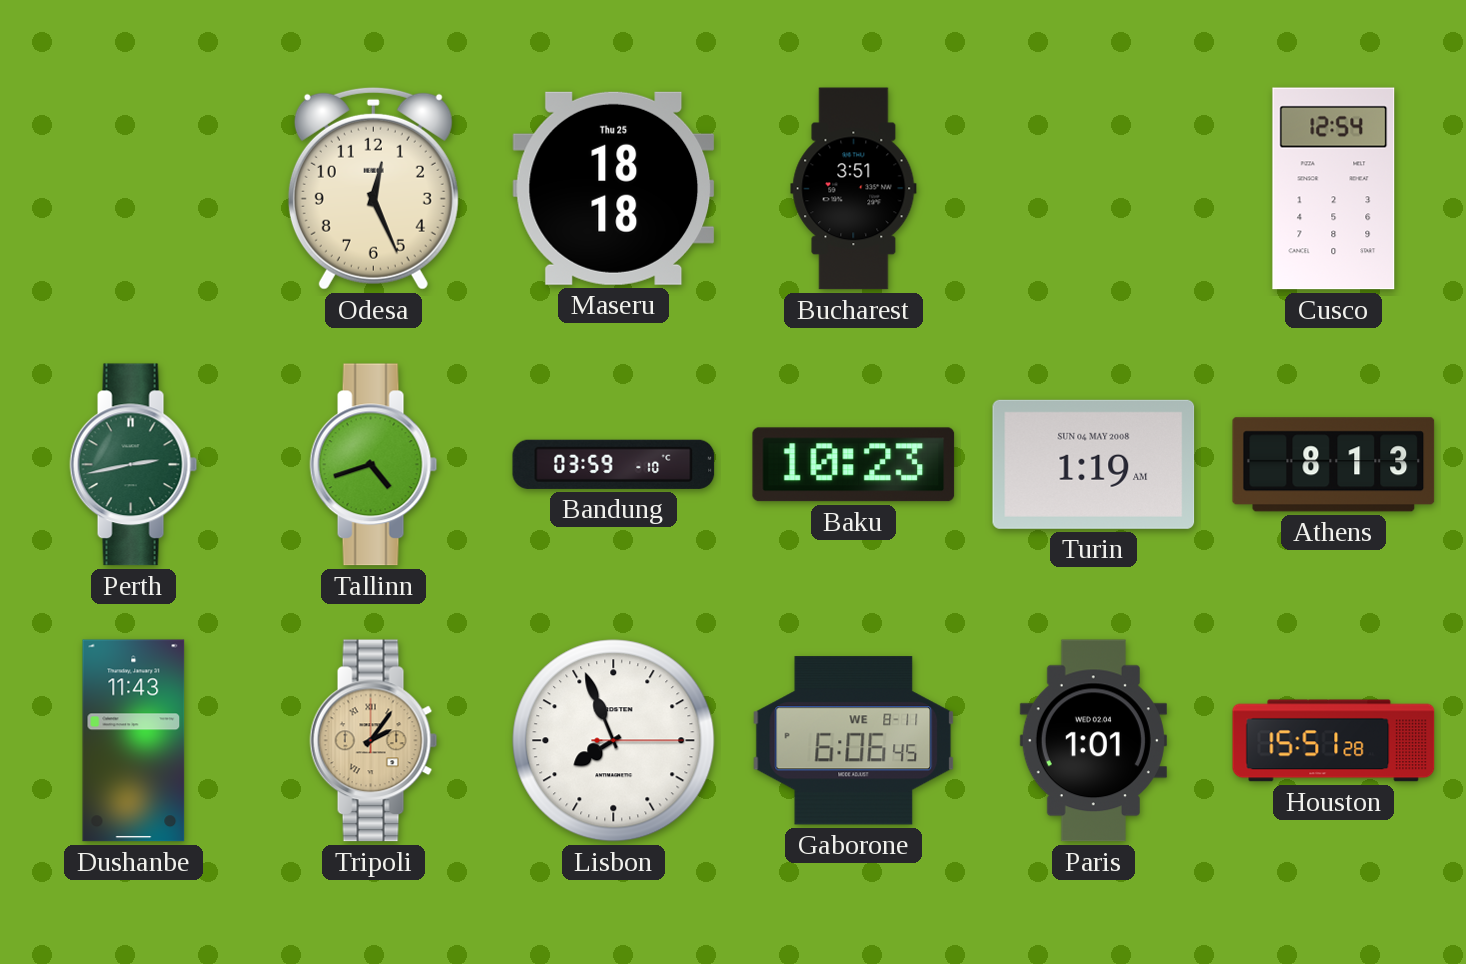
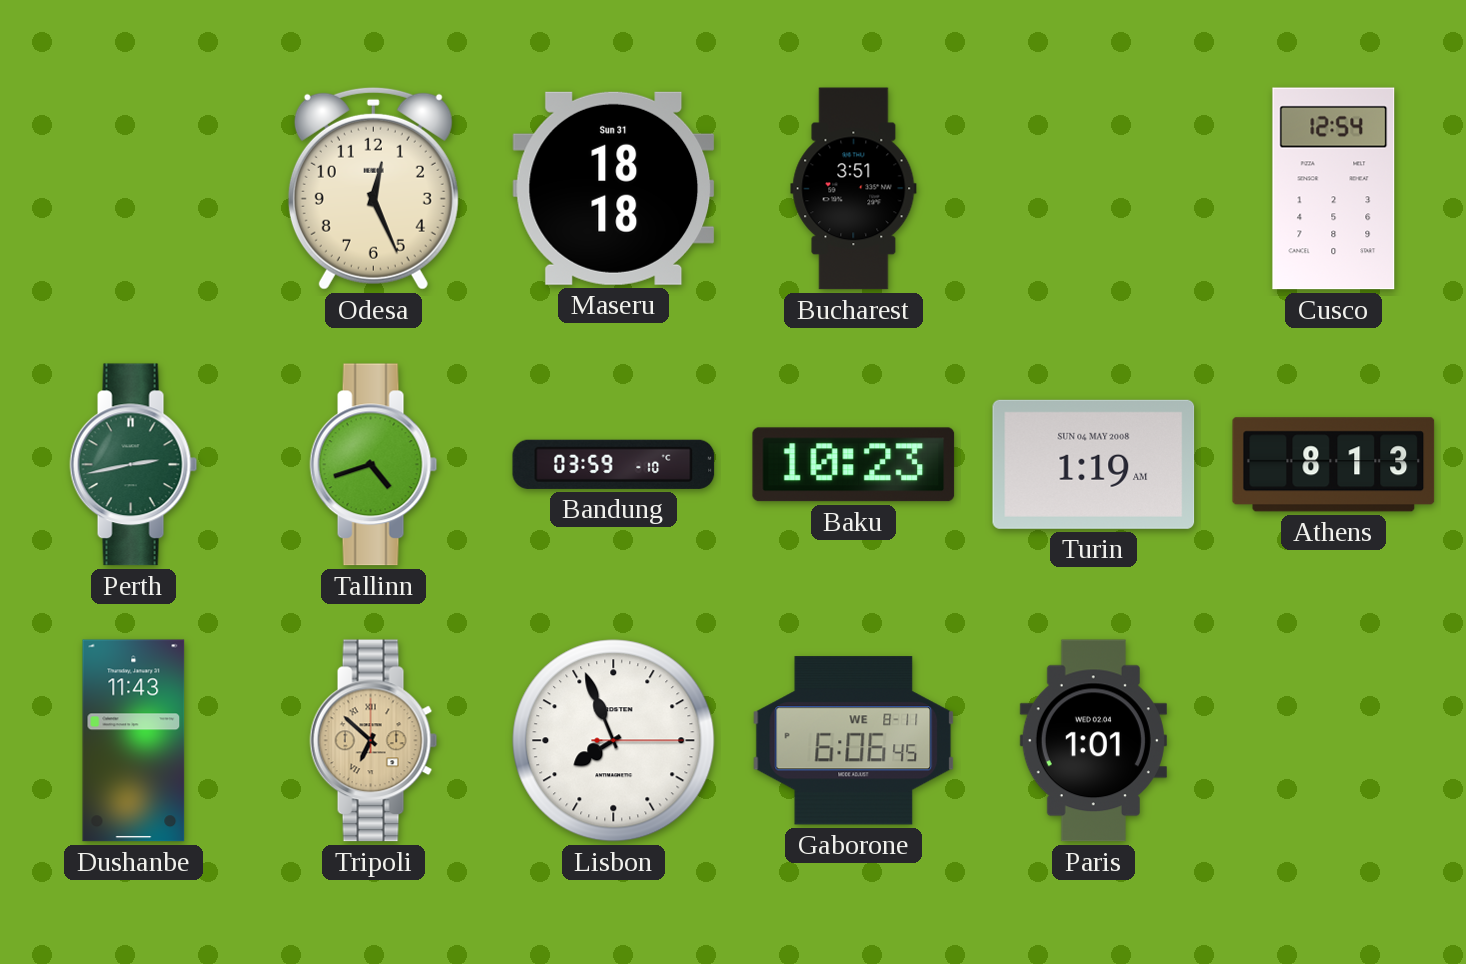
Maseru date: Thu 25 -> Sun 31 (614, 188)
Tripoli: 2:06 -> 6:52 (374, 741)
Houston: 15:51 -> none (1334, 741)
